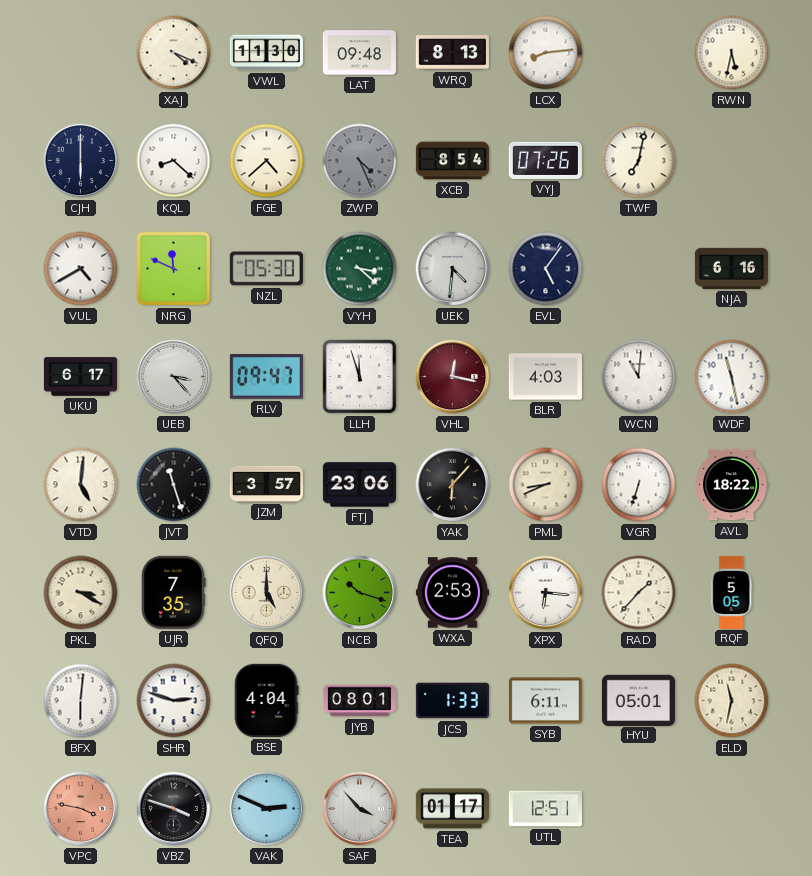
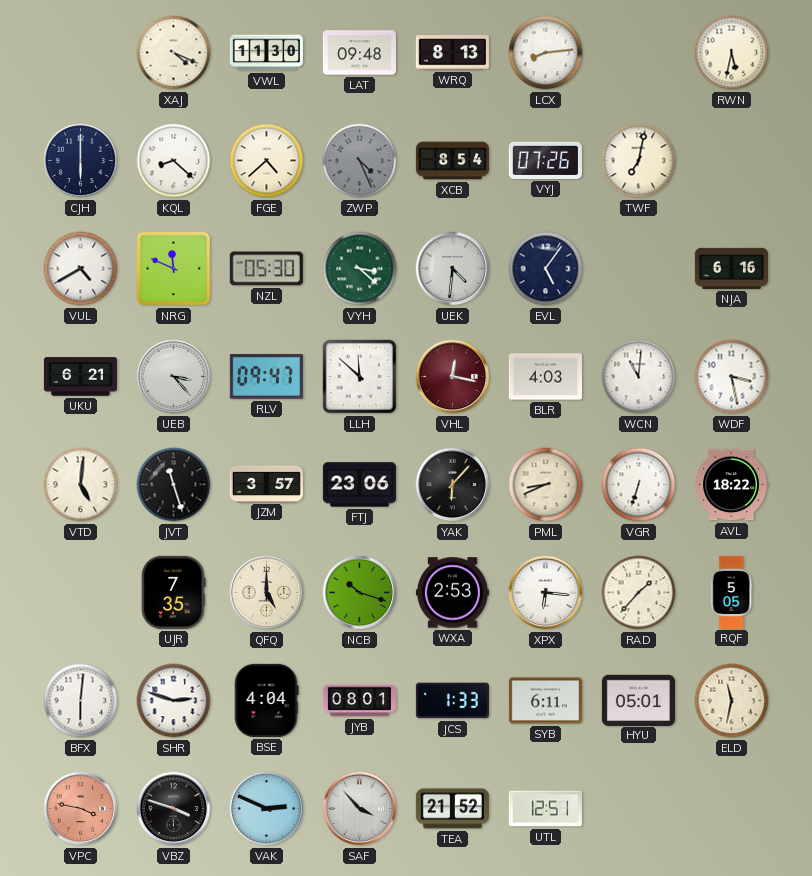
UKU: 6:17 -> 6:21 (80, 377)
LLH: 11:57 -> 11:52 (360, 377)
WDF: 11:28 -> 3:28 (732, 377)
PKL: 3:20 -> none (81, 593)
TEA: 01:17 -> 21:52 (452, 809)
